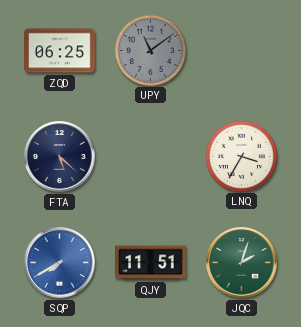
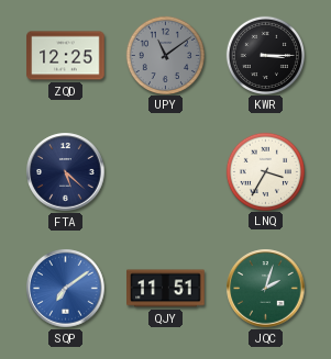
ZQD: 06:25 -> 12:25 (66, 56)
KWR: none -> 3:15 (265, 55)
SQP: 7:40 -> 7:09 (66, 289)
